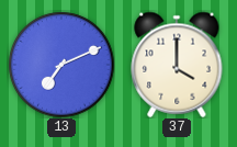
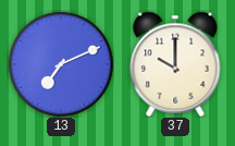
37: 4:00 -> 10:00 (175, 64)
